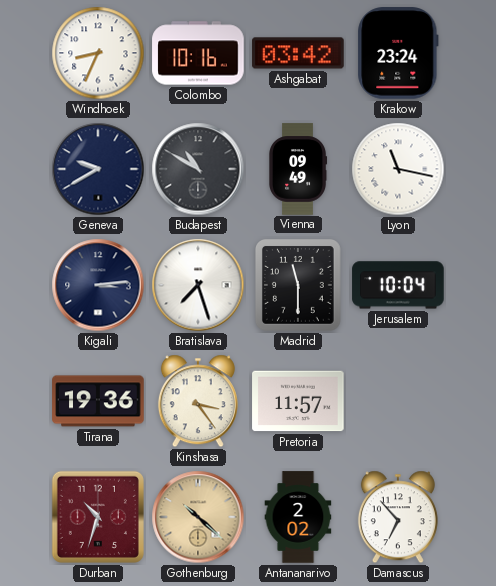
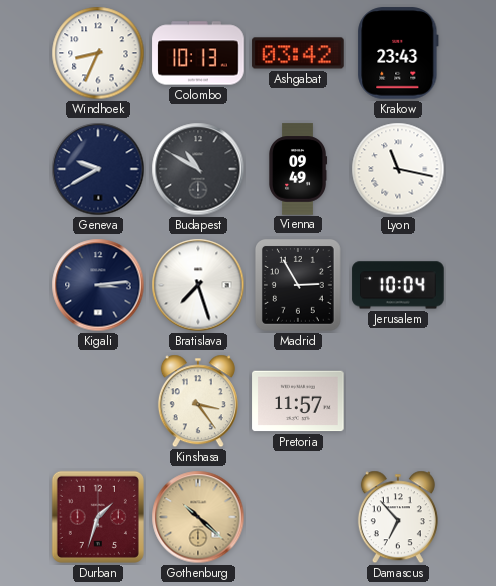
Colombo: 10:16 -> 10:13 (198, 53)
Krakow: 23:24 -> 23:43 (398, 53)
Madrid: 11:30 -> 2:55 (299, 286)
Tirana: 19:36 -> none (98, 401)
Durban: 10:33 -> 1:33 (98, 517)
Antananarivo: 2:02 -> none (298, 517)
